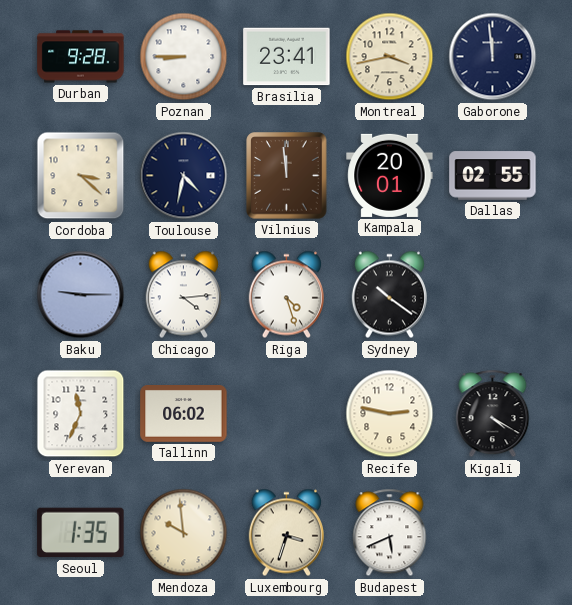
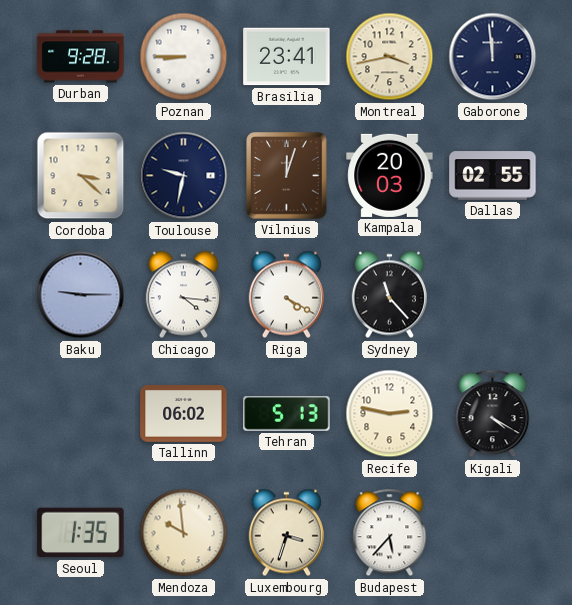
Toulouse: 4:32 -> 9:32 (184, 176)
Vilnius: 11:59 -> 12:03 (287, 176)
Kampala: 20:01 -> 20:03 (390, 175)
Chicago: 4:14 -> 4:16 (183, 295)
Riga: 4:27 -> 4:20 (286, 295)
Sydney: 10:21 -> 11:23 (389, 295)
Yerevan: 11:34 -> none (81, 414)
Tehran: none -> 5:13 (287, 414)
Budapest: 5:41 -> 5:37 (390, 533)
